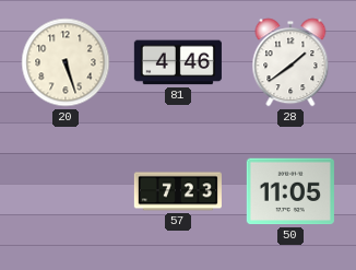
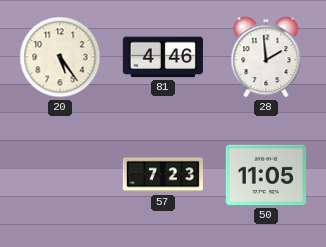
20: 5:27 -> 5:24 (60, 57)
28: 1:39 -> 1:59 (266, 57)
